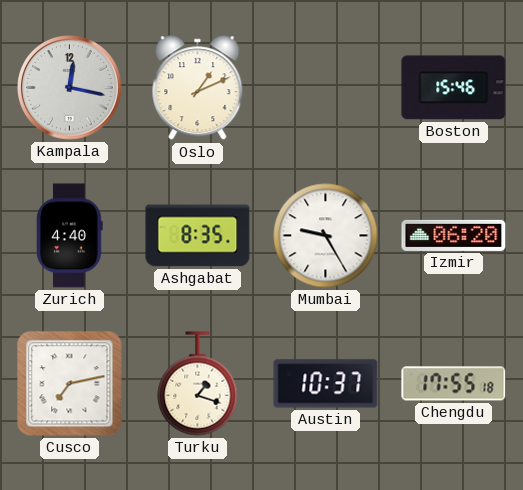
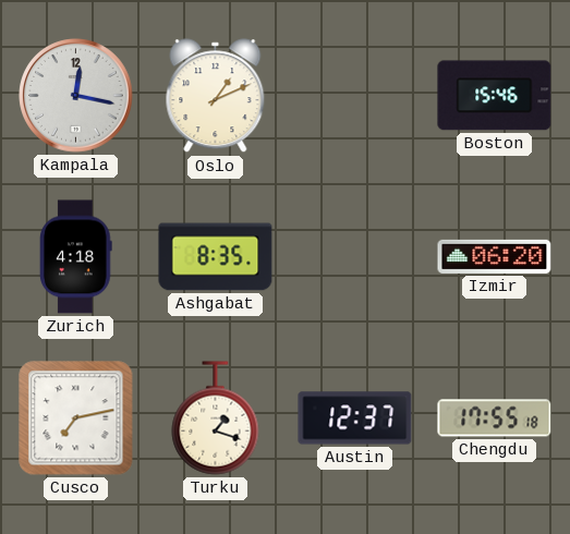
Zurich: 4:40 -> 4:18 (76, 257)
Mumbai: 9:25 -> none (326, 236)
Austin: 10:37 -> 12:37 (355, 418)
